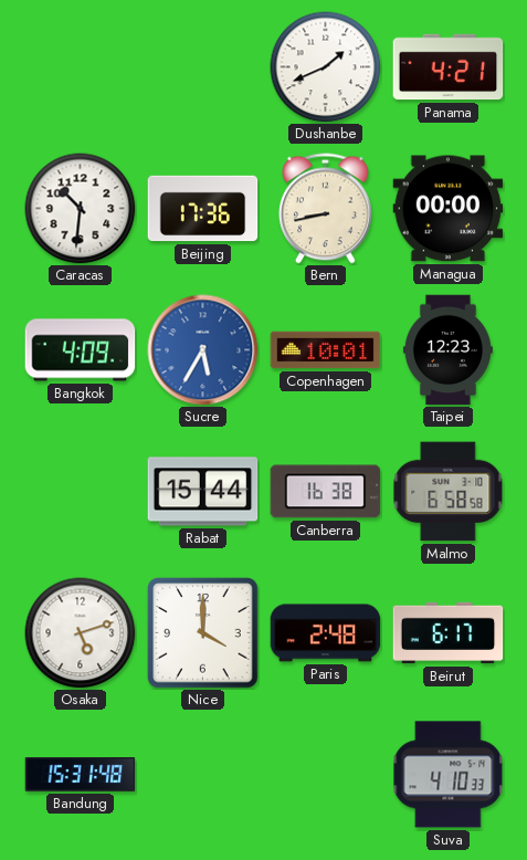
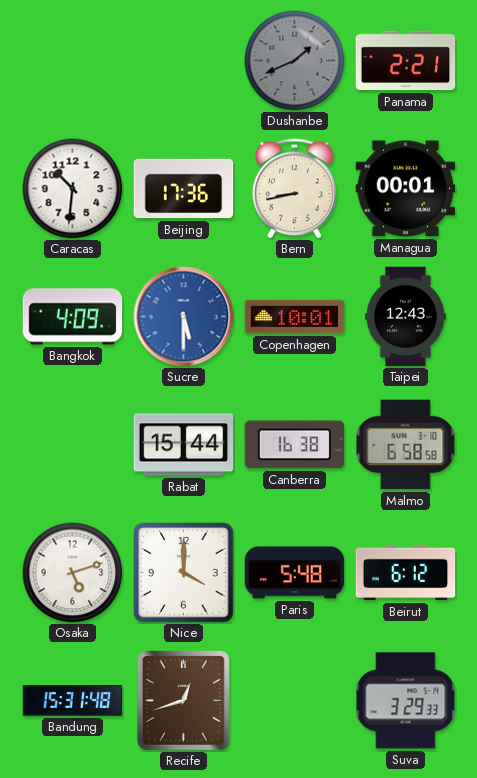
Dushanbe dial: white -> grey (295, 61)
Panama: 4:21 -> 2:21 (406, 61)
Managua: 00:00 -> 00:01 (406, 189)
Sucre: 5:35 -> 5:30 (184, 317)
Taipei: 12:23 -> 12:43 (405, 317)
Paris: 2:48 -> 5:48 (295, 573)
Beirut: 6:17 -> 6:12 (406, 573)
Recife: none -> 12:42 (184, 701)
Suva: 4:10 -> 3:29 (406, 701)
